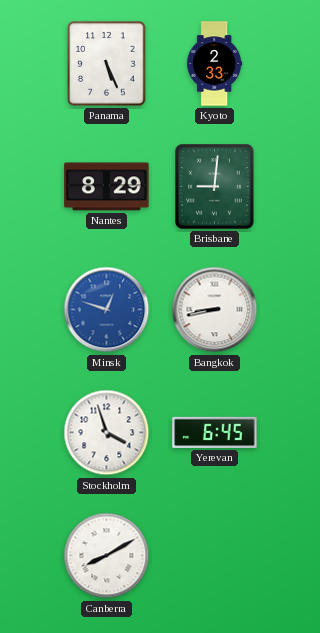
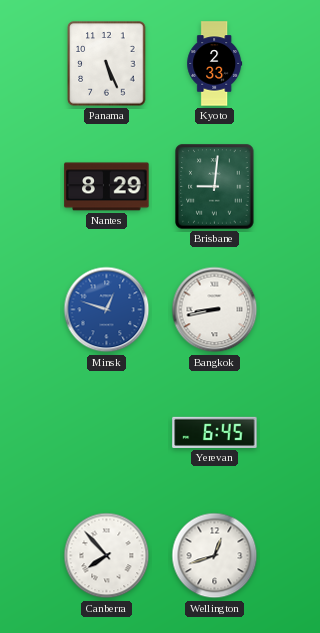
Stockholm: 3:57 -> none (107, 433)
Canberra: 8:10 -> 7:53 (107, 556)
Wellington: none -> 12:42 (215, 556)
